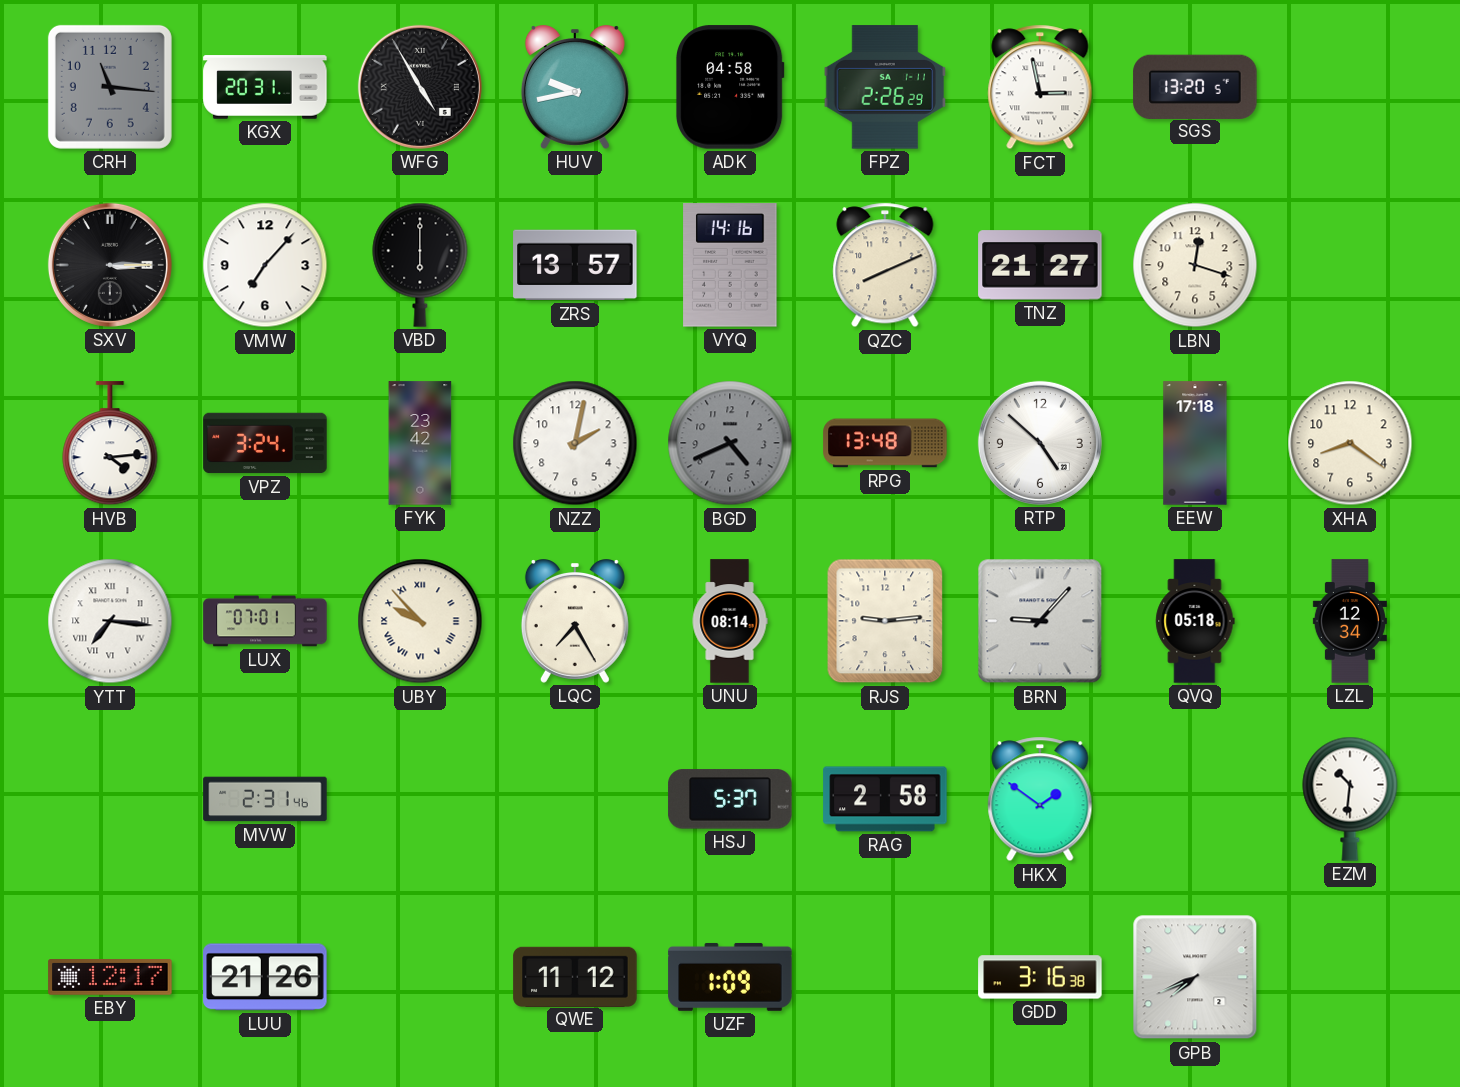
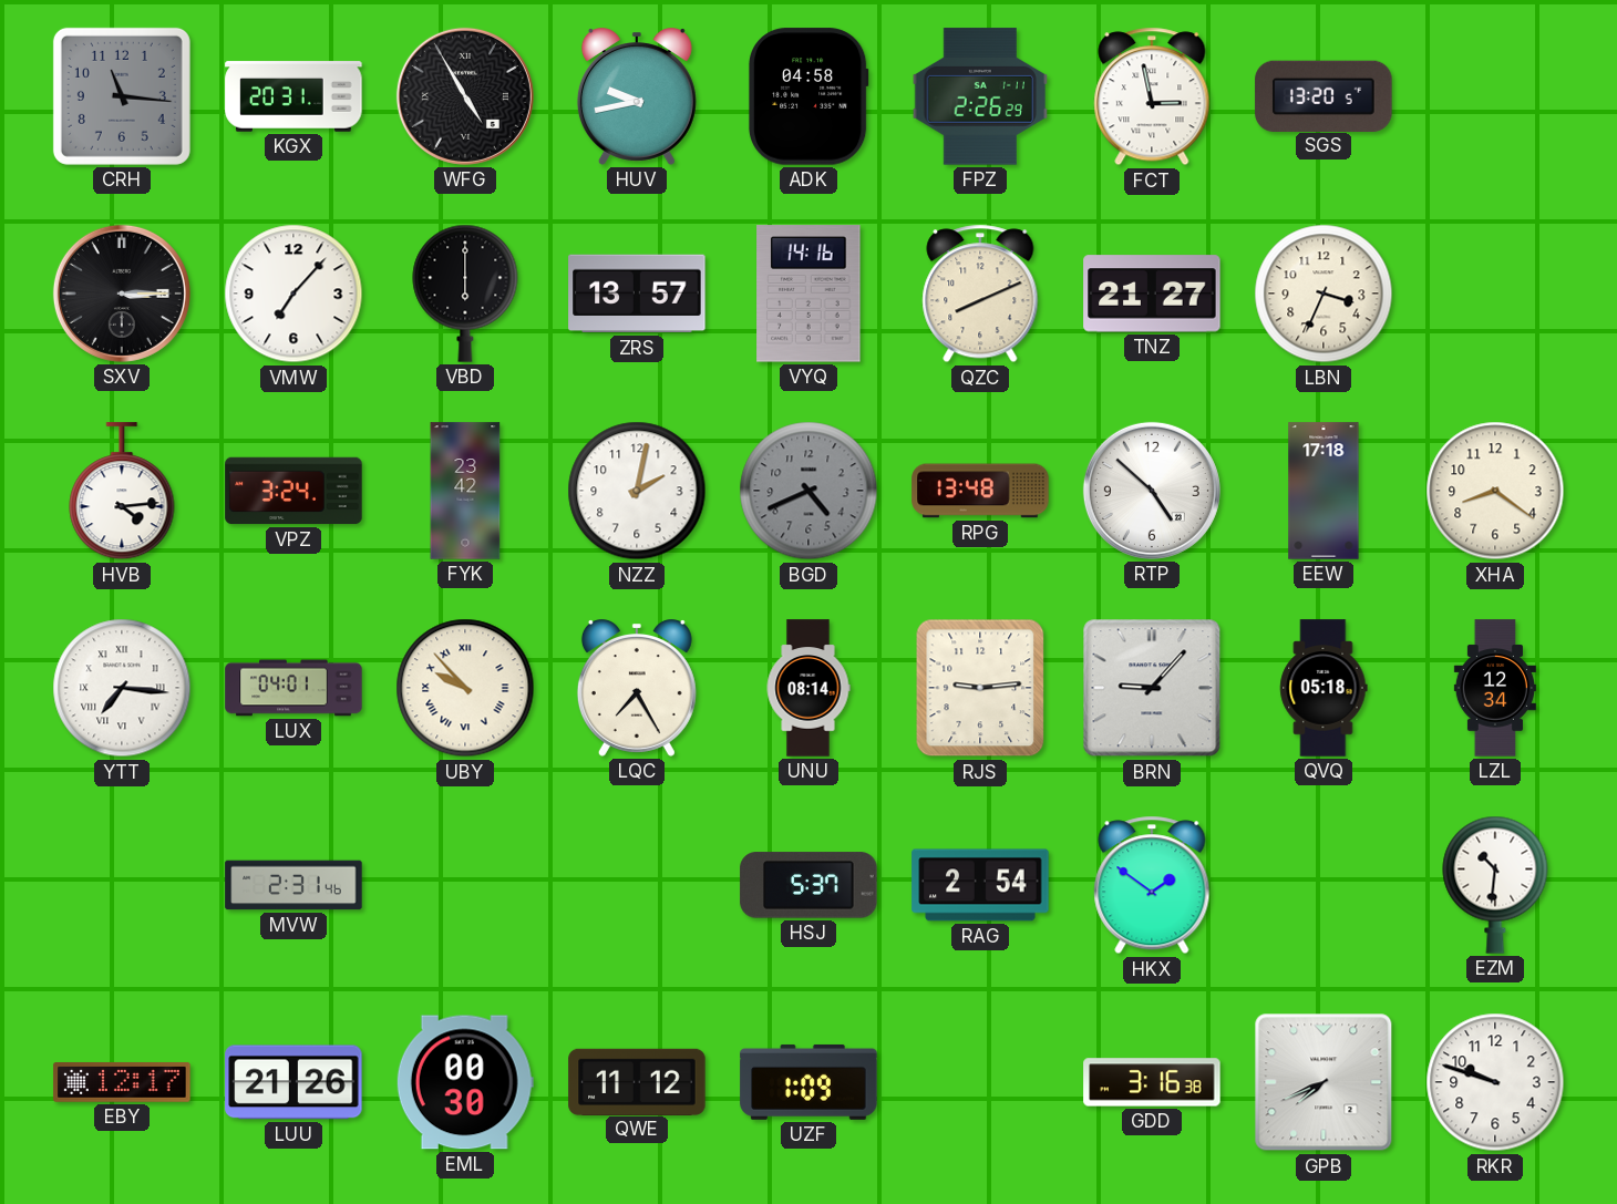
LBN: 12:18 -> 3:34 (1324, 294)
LUX: 07:01 -> 04:01 (293, 688)
RAG: 2:58 -> 2:54 (980, 885)
EML: none -> 00:30 (465, 1082)
RKR: none -> 9:48 (1495, 1082)
